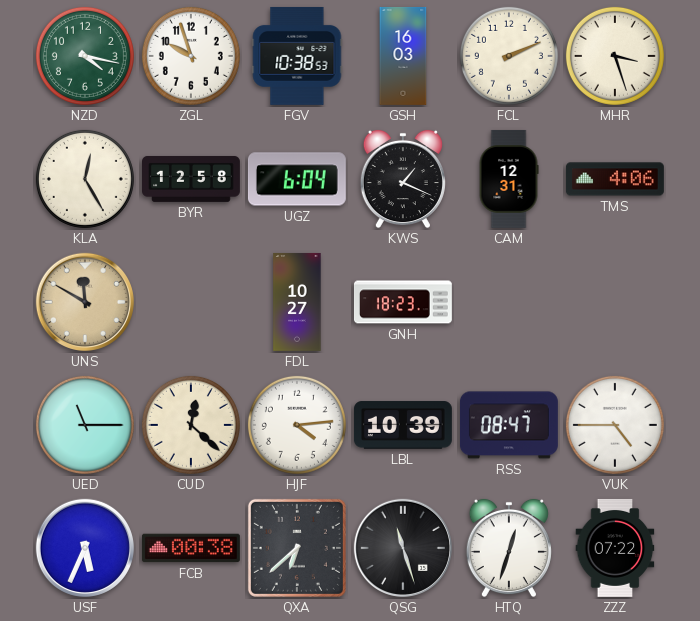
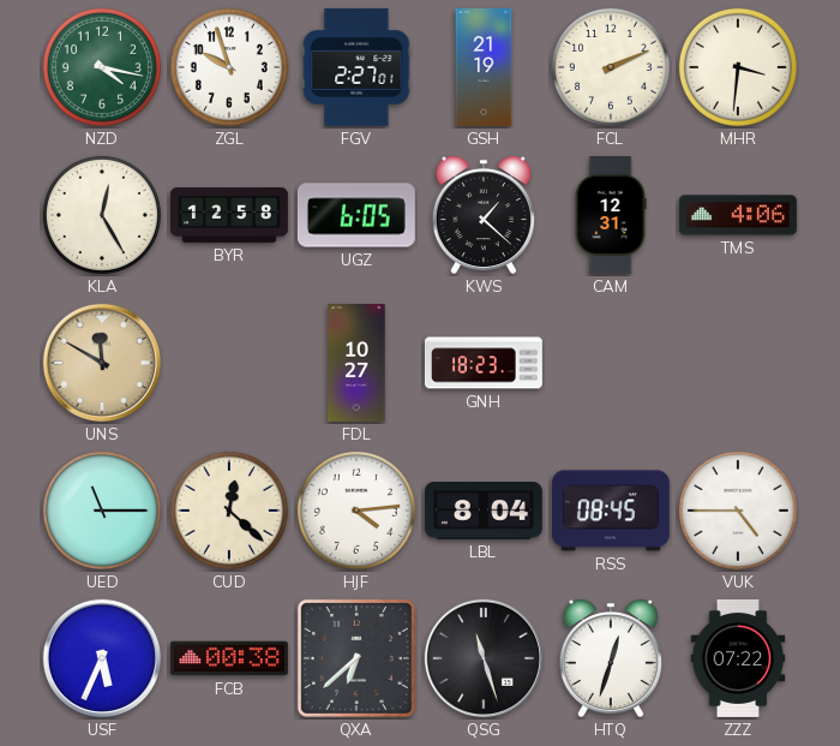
FGV: 10:38 -> 2:27 (356, 67)
GSH: 16:03 -> 21:19 (484, 68)
MHR: 3:27 -> 3:31 (738, 67)
UGZ: 6:04 -> 6:05 (356, 215)
KWS: 1:19 -> 1:22 (484, 215)
LBL: 10:39 -> 8:04 (484, 511)
RSS: 08:47 -> 08:45 (611, 511)
